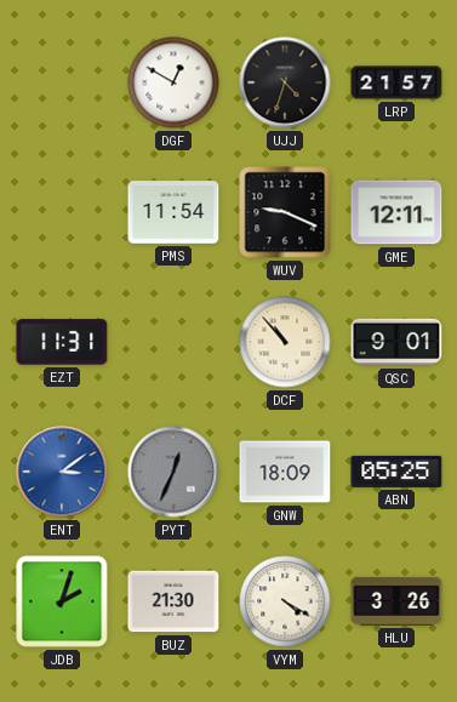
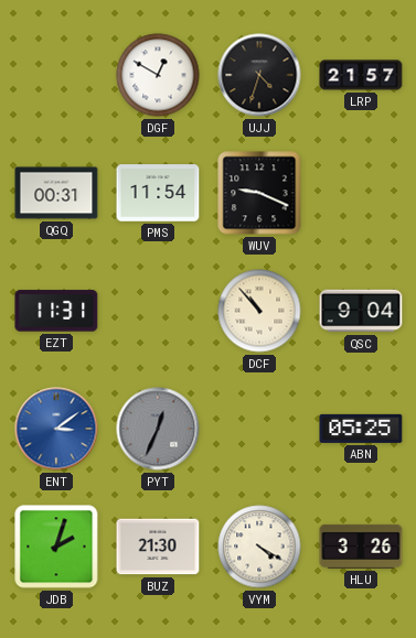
QGQ: none -> 00:31 (56, 193)
GME: 12:11 -> none (396, 212)
QSC: 9:01 -> 9:04 (361, 311)
GNW: 18:09 -> none (285, 472)
